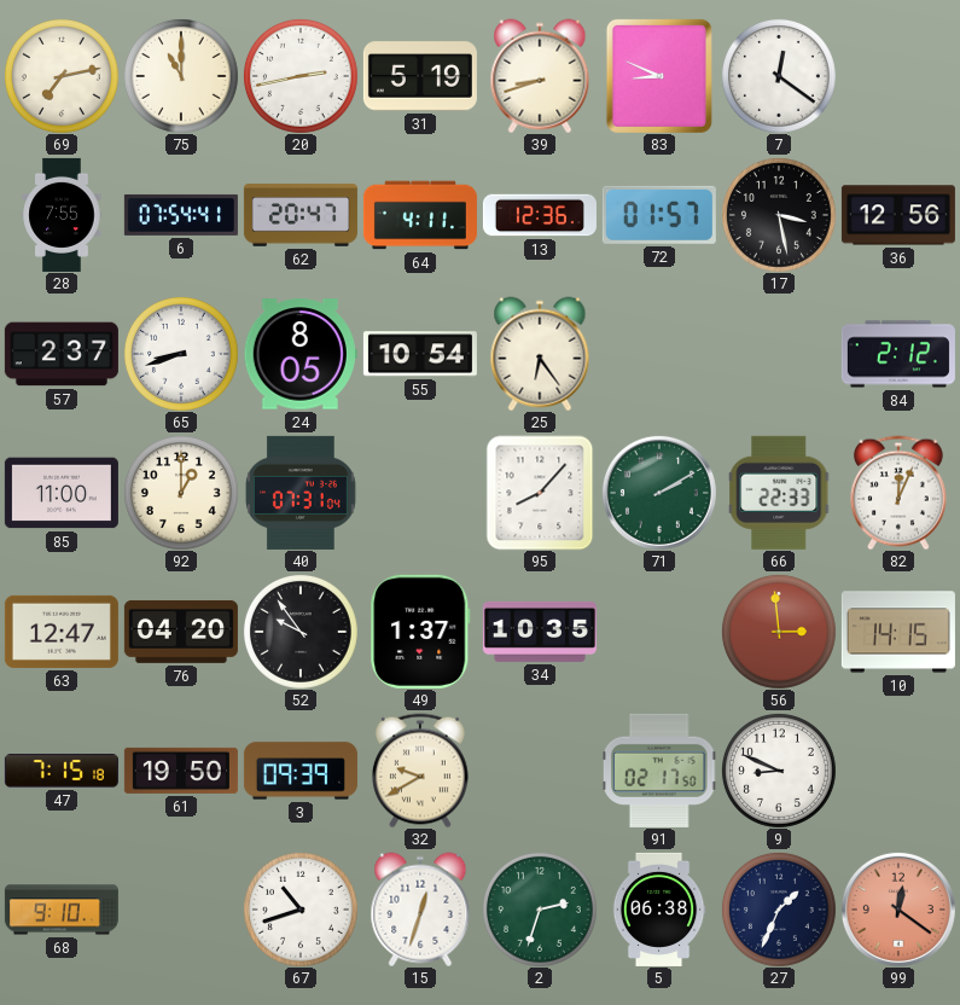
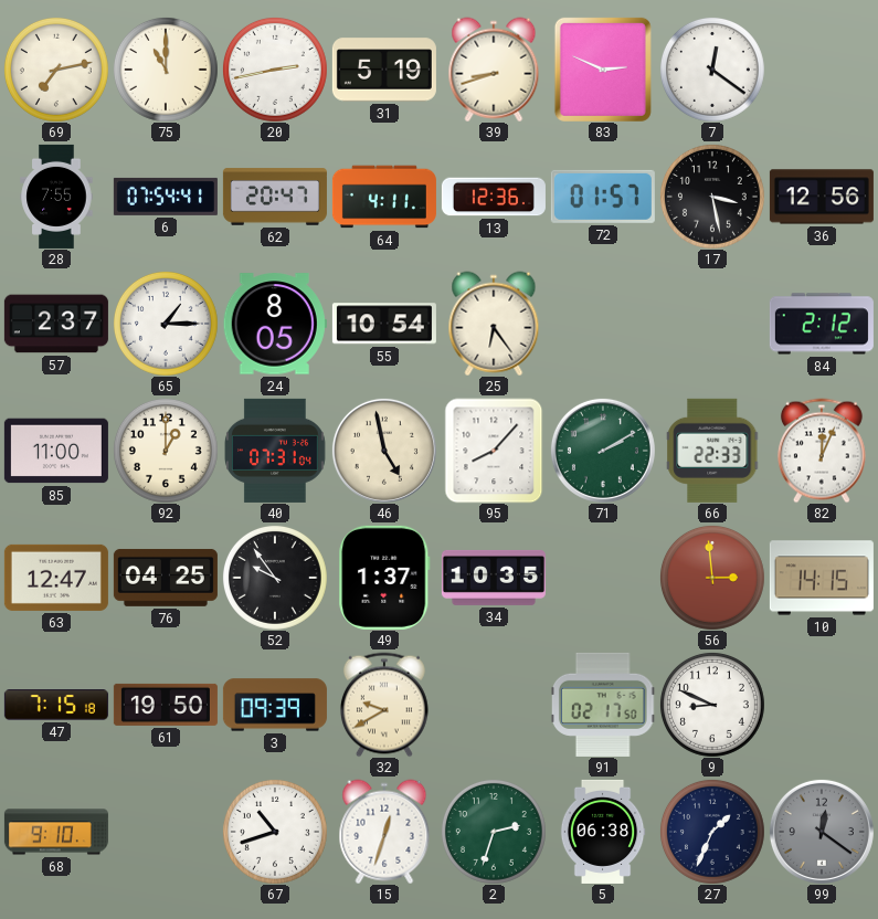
83: 8:49 -> 2:49 (603, 70)
65: 8:42 -> 1:15 (166, 324)
46: none -> 4:58 (384, 451)
76: 04:20 -> 04:25 (166, 578)
99 dial: salmon -> grey (822, 832)
